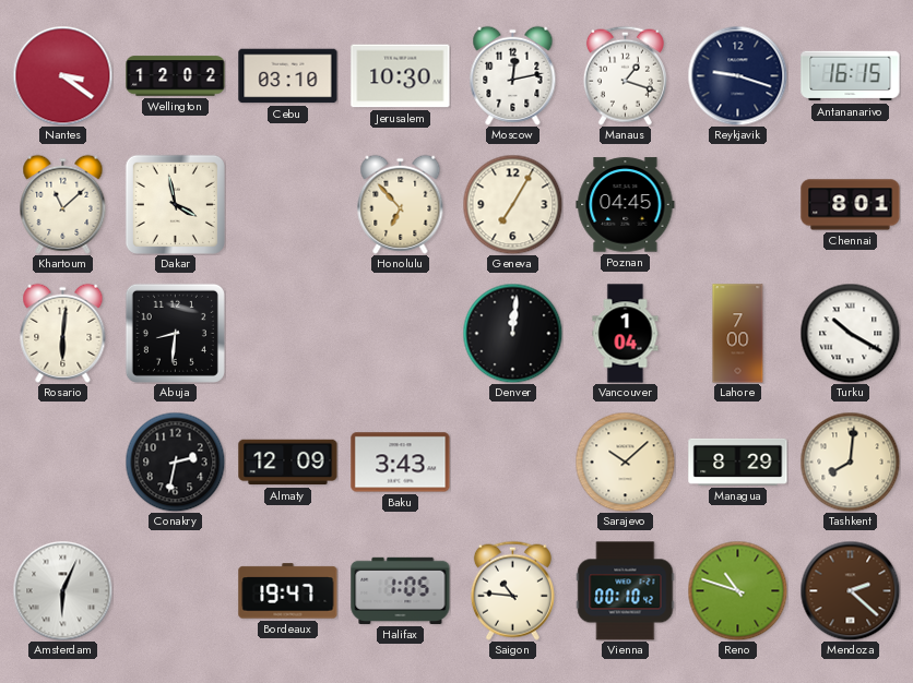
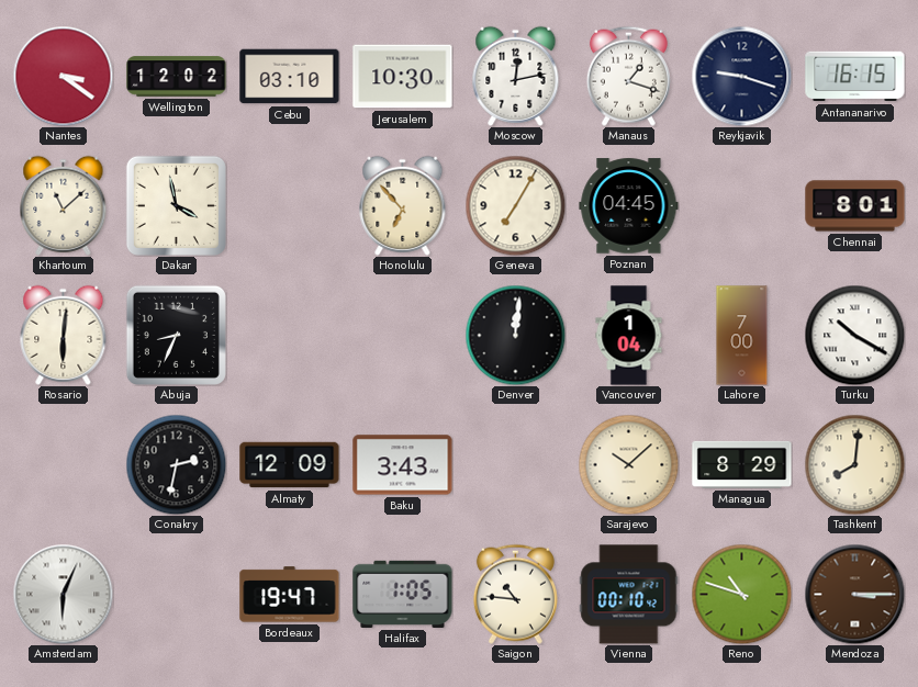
Abuja: 8:31 -> 8:34 (176, 335)
Mendoza: 2:22 -> 3:15 (854, 594)
